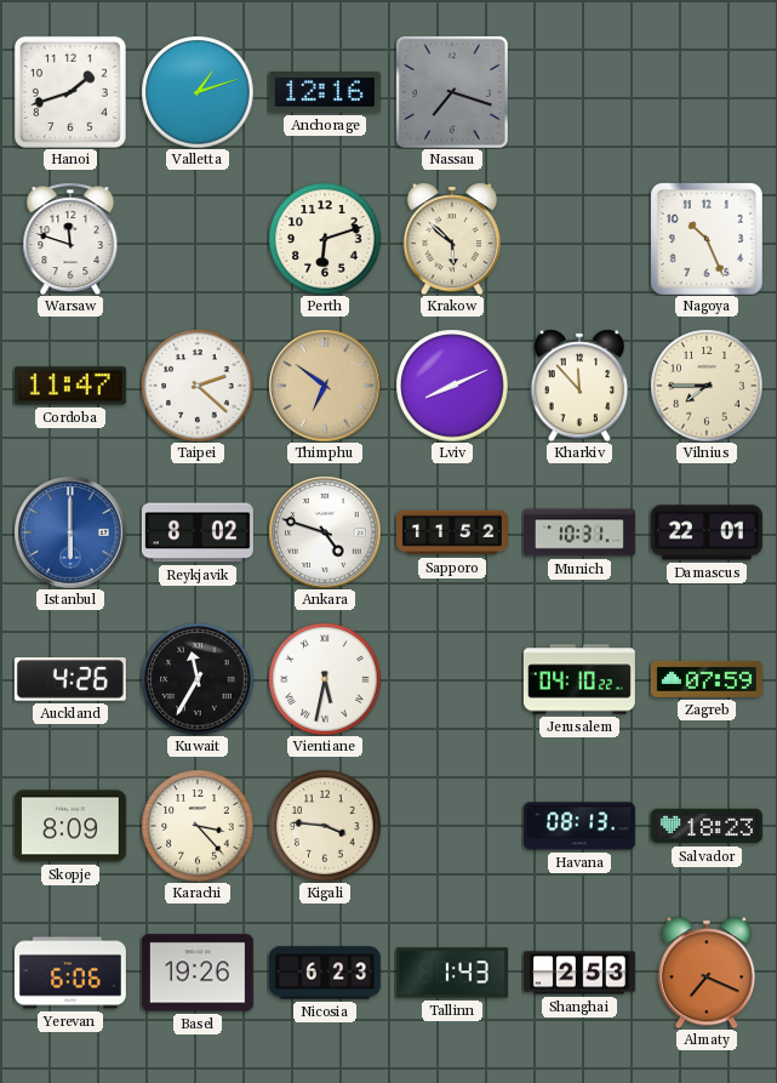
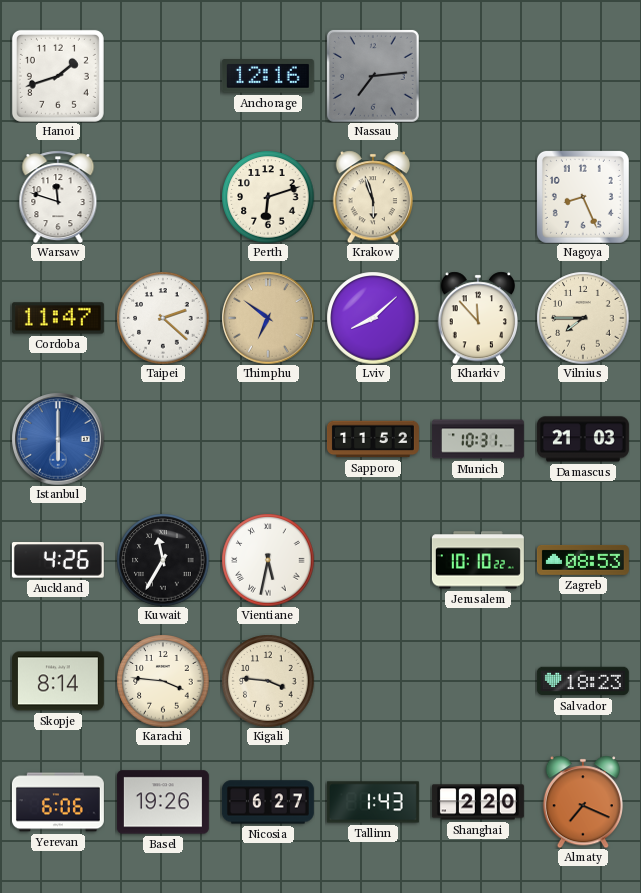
Valletta: 1:12 -> none (198, 92)
Nassau: 7:18 -> 7:14 (373, 76)
Krakow: 5:52 -> 5:57 (372, 197)
Nagoya: 10:26 -> 8:26 (583, 197)
Lviv: 8:11 -> 8:08 (373, 318)
Reykjavik: 8:02 -> none (198, 532)
Ankara: 4:48 -> none (325, 532)
Damascus: 22:01 -> 21:03 (583, 439)
Jerusalem: 04:10 -> 10:10 (478, 560)
Zagreb: 07:59 -> 08:53 (583, 560)
Skopje: 8:09 -> 8:14 (58, 681)
Karachi: 3:23 -> 3:46 (163, 681)
Havana: 08:13 -> none (579, 826)
Nicosia: 6:23 -> 6:27 (268, 802)
Shanghai: 2:53 -> 2:20 (478, 802)
